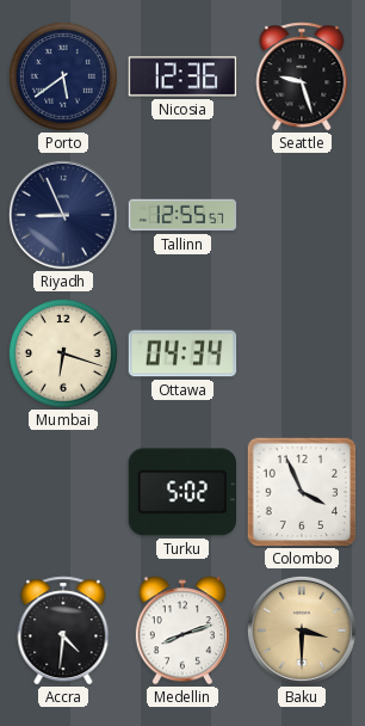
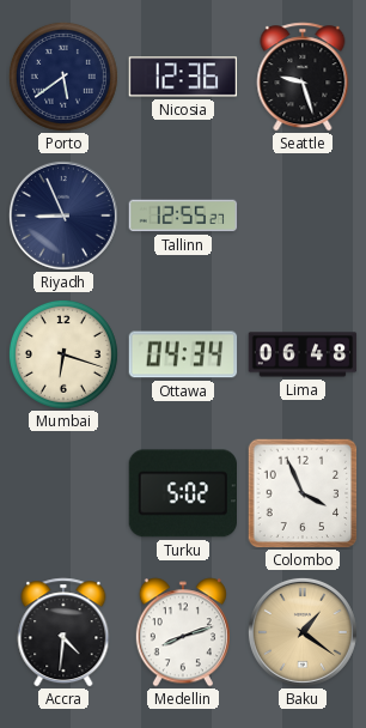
Tallinn: 12:55:57 -> 12:55:27 (183, 216)
Lima: none -> 06:48 (303, 354)
Baku: 3:30 -> 1:21 (303, 632)
